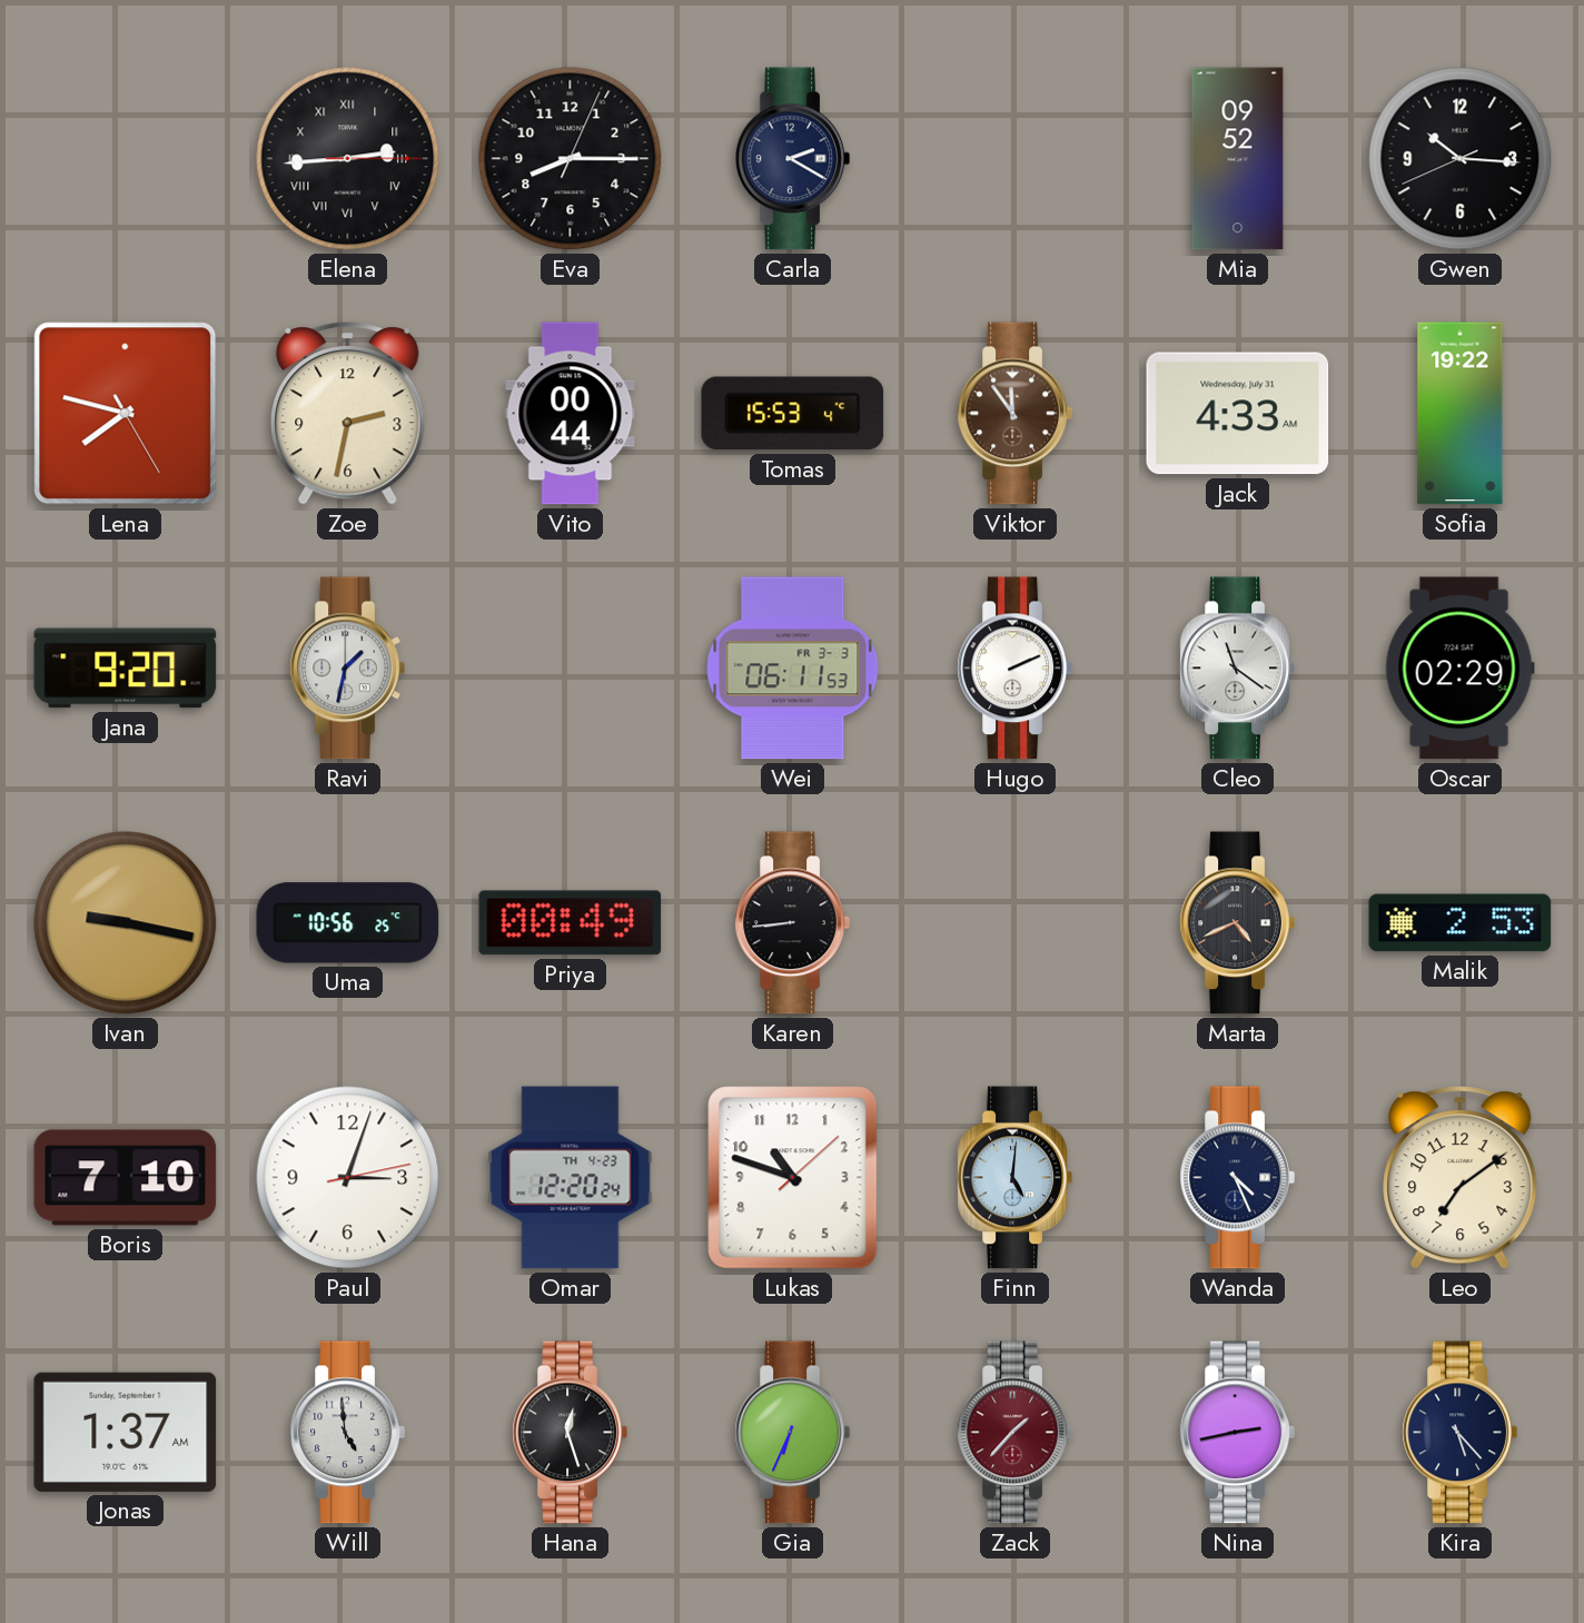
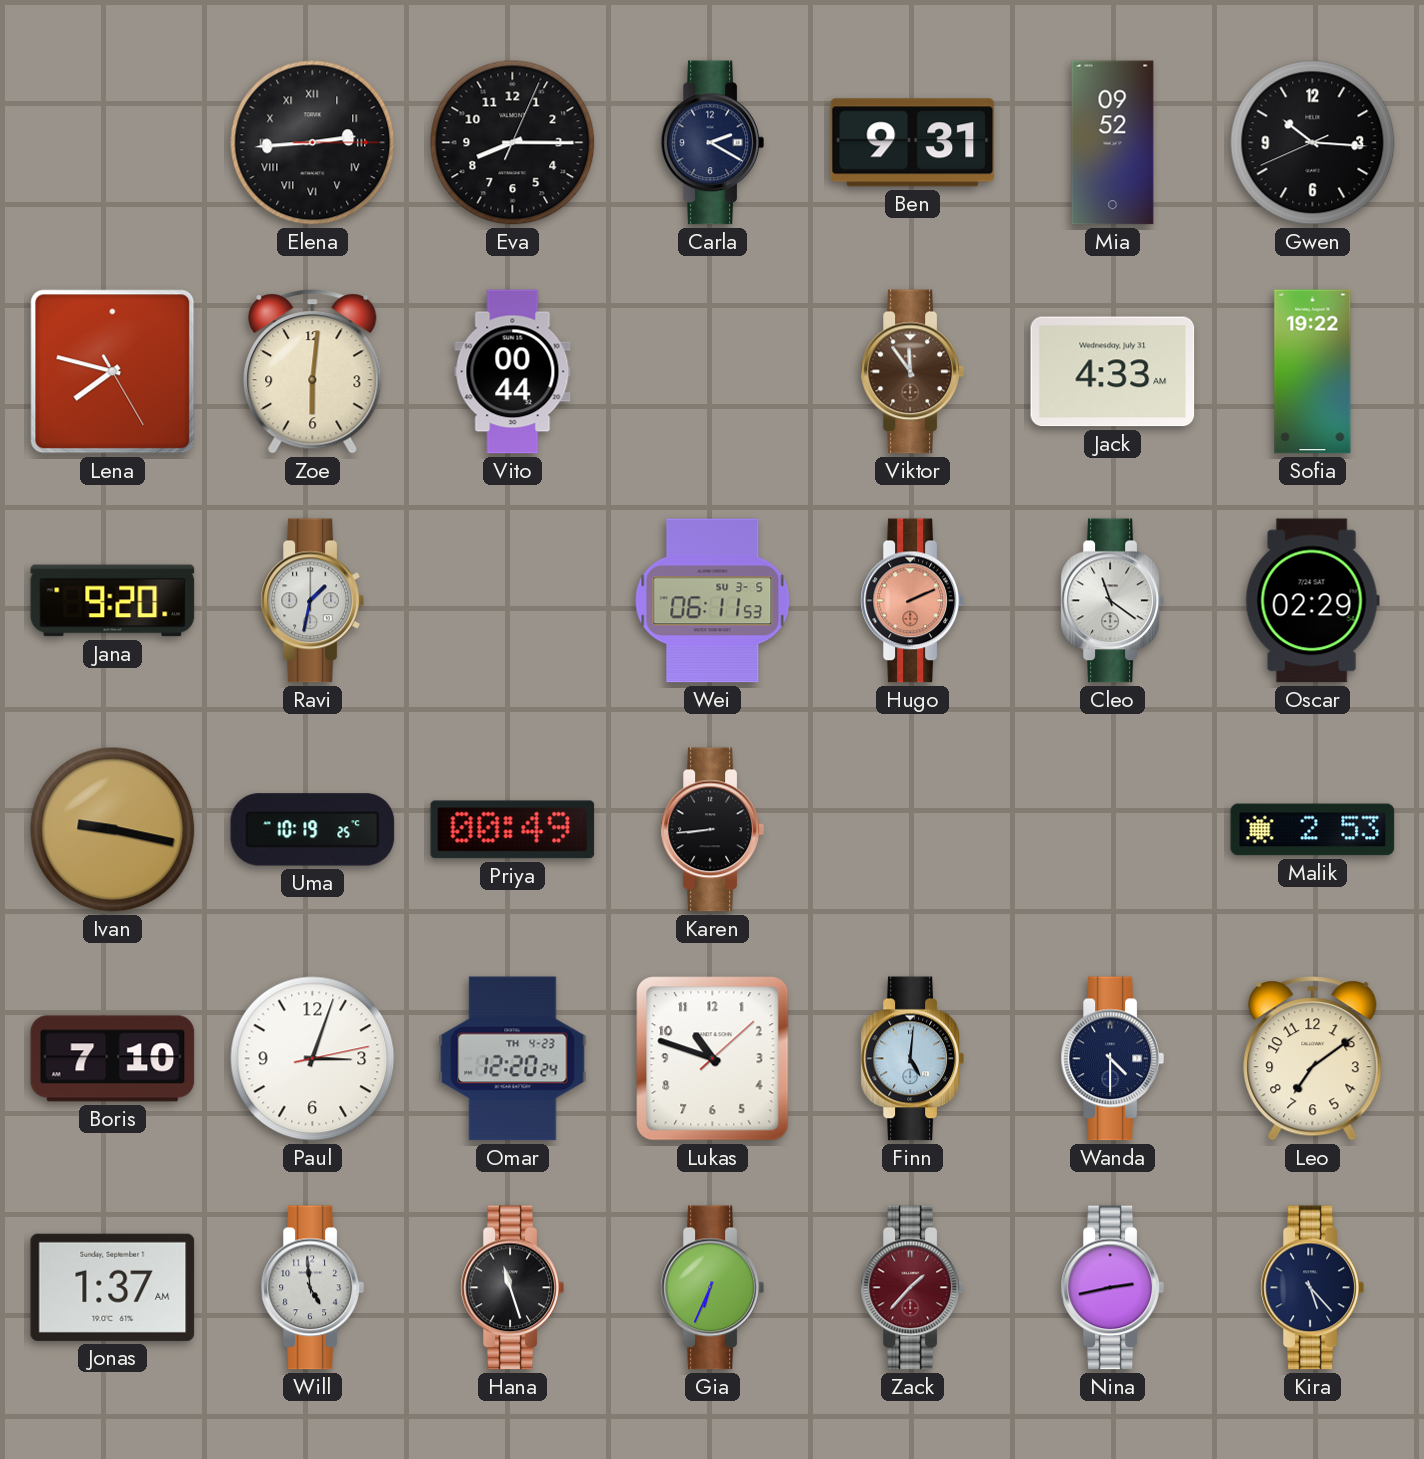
Ben: none -> 9:31 (913, 143)
Zoe: 2:32 -> 6:01 (313, 372)
Tomas: 15:53 -> none (793, 414)
Wei date: FR 3-3 -> SU 3-5 (713, 601)
Hugo dial: white -> salmon (912, 601)
Uma: 10:56 -> 10:19 (313, 830)
Marta: 4:41 -> none (1237, 923)
Wanda: 4:26 -> 4:30 (1112, 1059)
Hana: 12:27 -> 11:27 (512, 1288)
